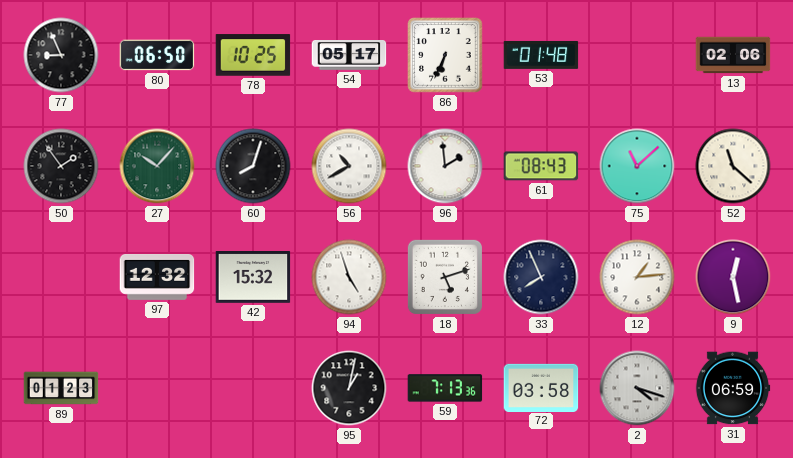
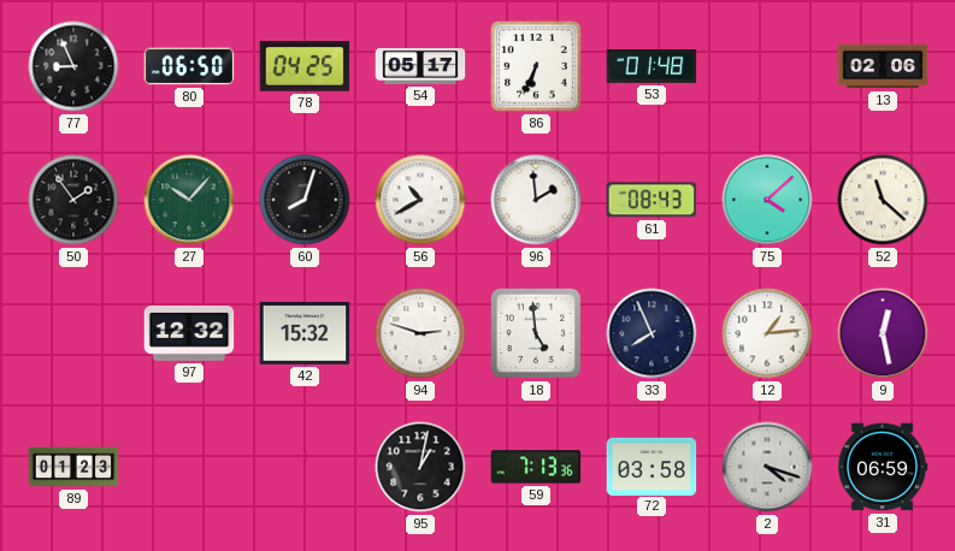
78: 10:25 -> 04:25 (305, 66)
75: 11:08 -> 4:08 (767, 200)
94: 4:57 -> 2:48 (420, 333)
18: 5:12 -> 4:59 (536, 333)
